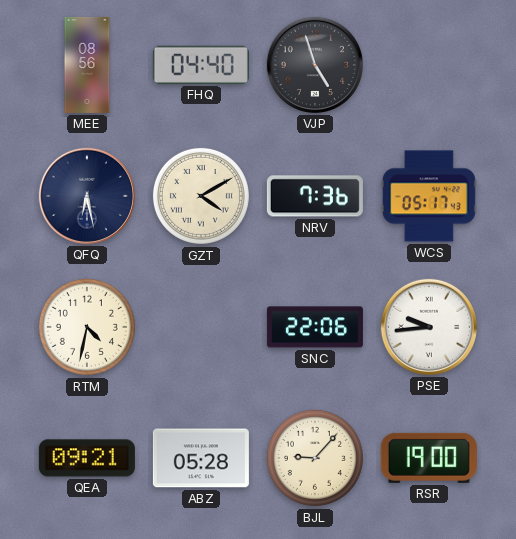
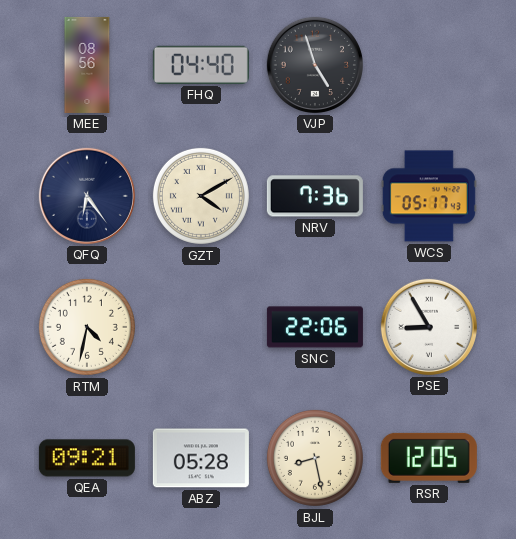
QFQ: 6:28 -> 6:24 (87, 196)
PSE: 9:44 -> 8:55 (429, 327)
BJL: 9:07 -> 8:28 (315, 458)
RSR: 19:00 -> 12:05 (429, 458)
